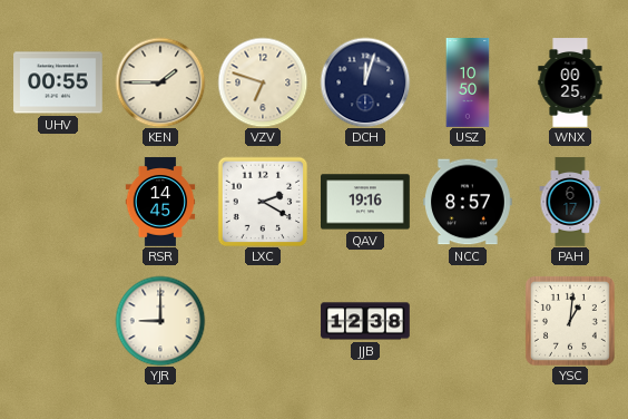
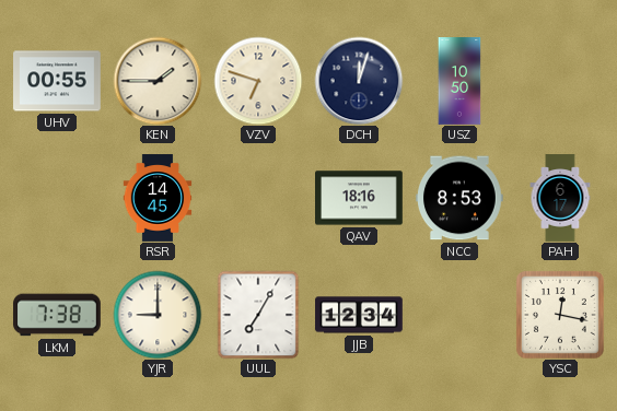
WNX: 00:25 -> none (570, 82)
LXC: 2:20 -> none (263, 202)
QAV: 19:16 -> 18:16 (360, 198)
NCC: 8:57 -> 8:53 (461, 198)
LKM: none -> 7:38 (57, 315)
UUL: none -> 7:05 (258, 315)
JJB: 12:38 -> 12:34 (359, 315)
YSC: 1:01 -> 12:17 (560, 315)
